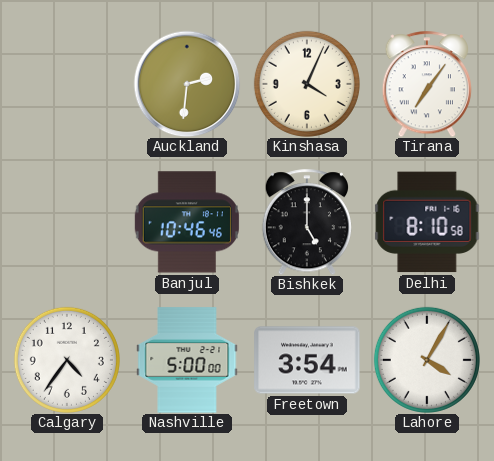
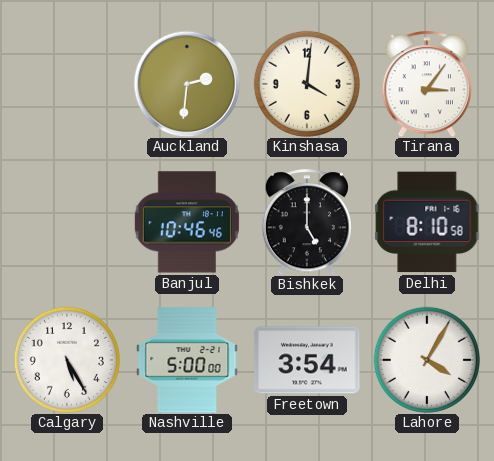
Kinshasa: 4:04 -> 4:01 (307, 84)
Tirana: 7:06 -> 3:06 (426, 84)
Calgary: 4:36 -> 5:25 (67, 360)
